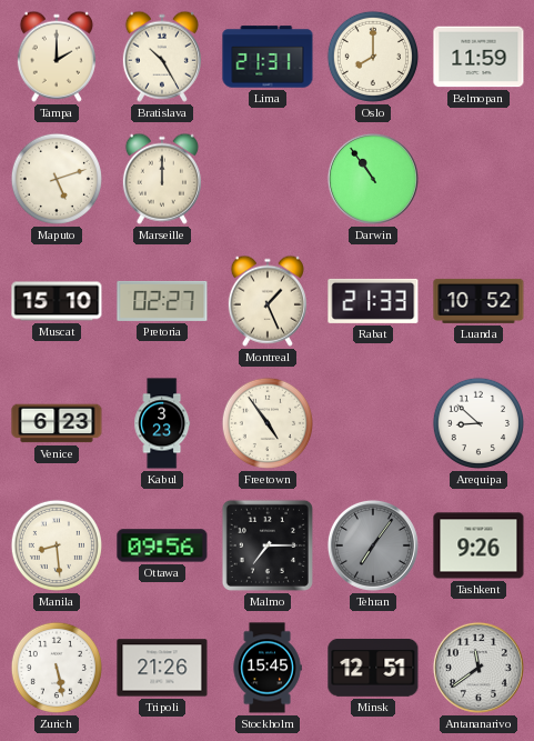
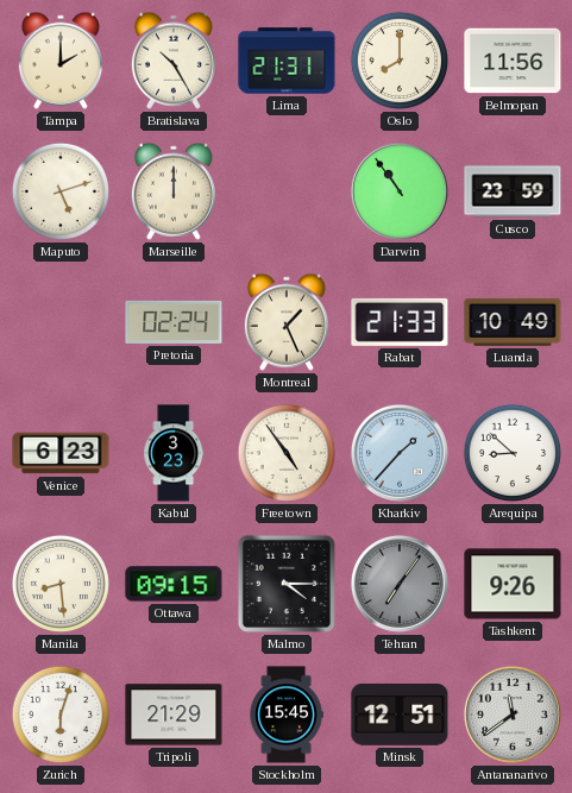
Belmopan: 11:59 -> 11:56 (513, 61)
Cusco: none -> 23:59 (513, 191)
Muscat: 15:10 -> none (57, 301)
Pretoria: 02:27 -> 02:24 (174, 322)
Luanda: 10:52 -> 10:49 (513, 322)
Kharkiv: none -> 1:37 (400, 453)
Ottawa: 09:56 -> 09:15 (174, 584)
Malmo: 7:15 -> 4:15 (287, 584)
Zurich: 5:28 -> 6:03 (61, 715)
Tripoli: 21:26 -> 21:29 (174, 715)
